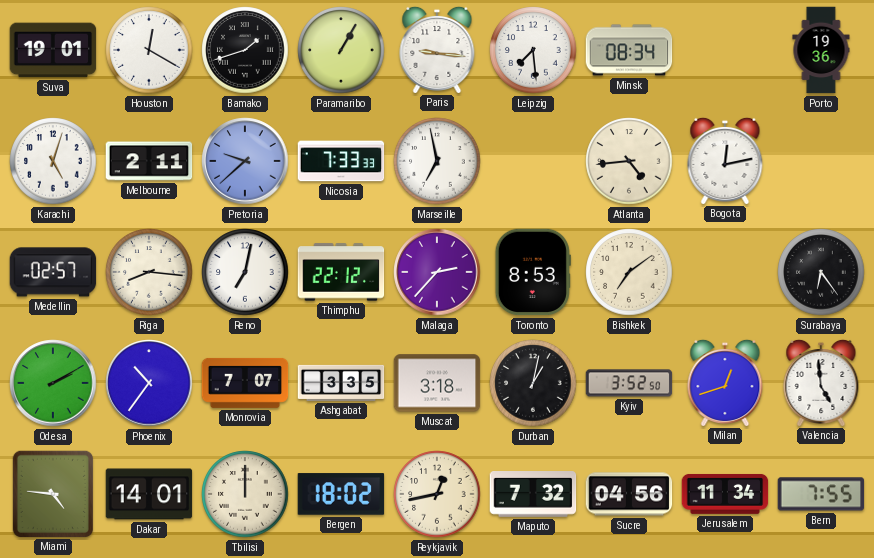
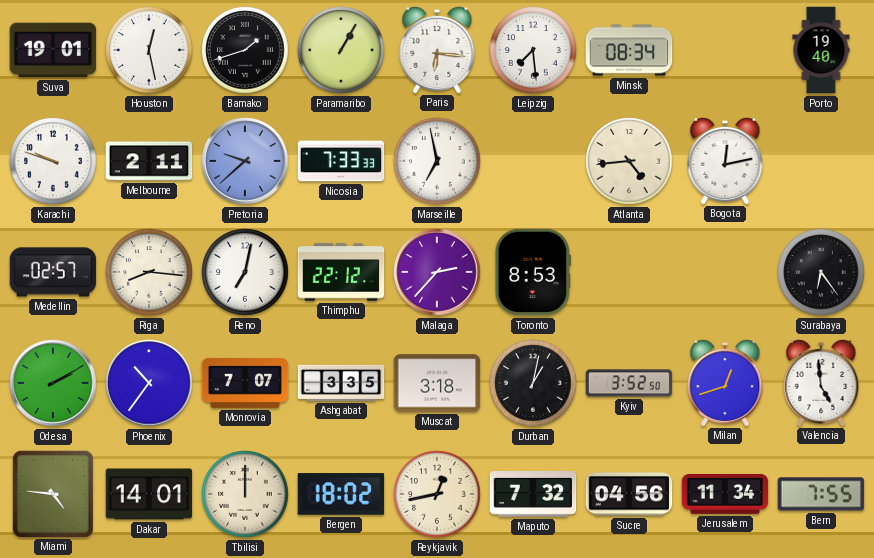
Houston: 12:20 -> 12:28 (149, 50)
Paris: 9:16 -> 6:16 (437, 49)
Porto: 19:36 -> 19:40 (821, 50)
Karachi: 5:03 -> 9:48 (53, 161)
Bishkek: 7:09 -> none (629, 272)
